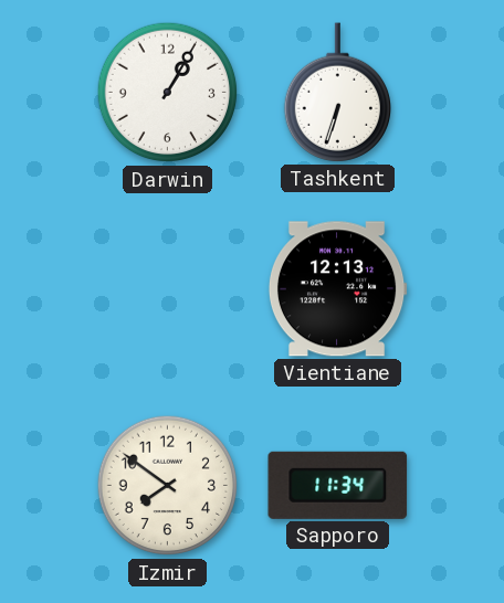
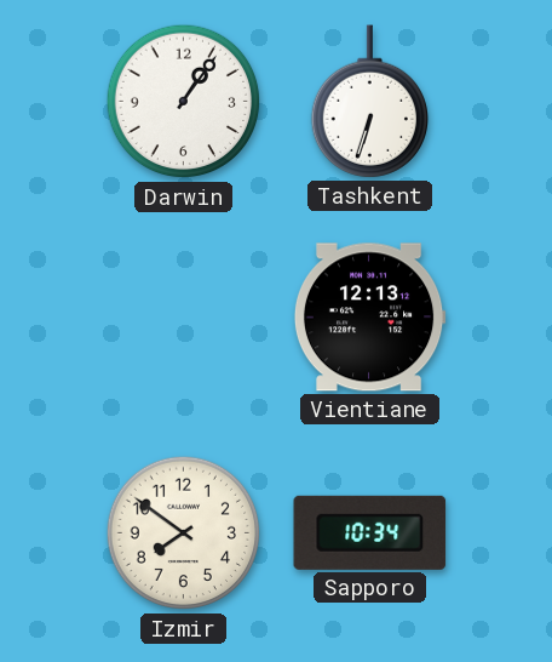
Darwin: 1:05 -> 1:06 (184, 102)
Sapporo: 11:34 -> 10:34 (370, 532)
